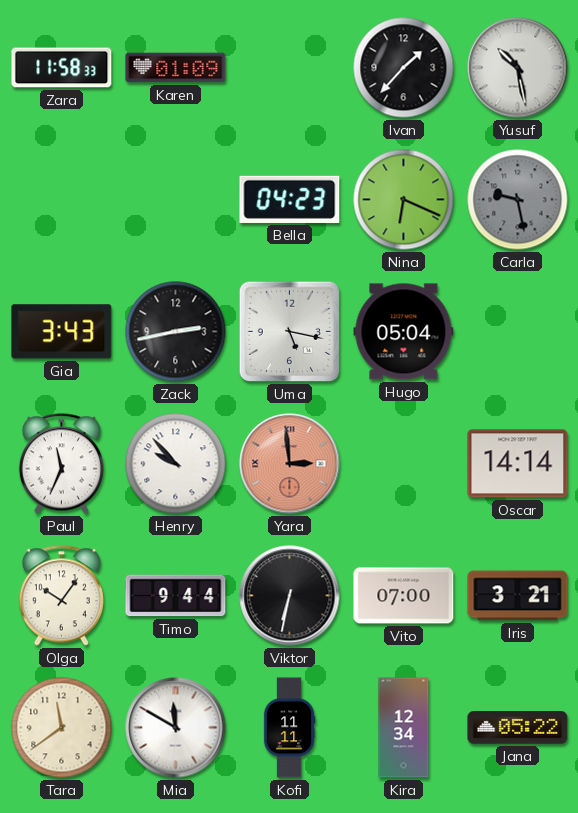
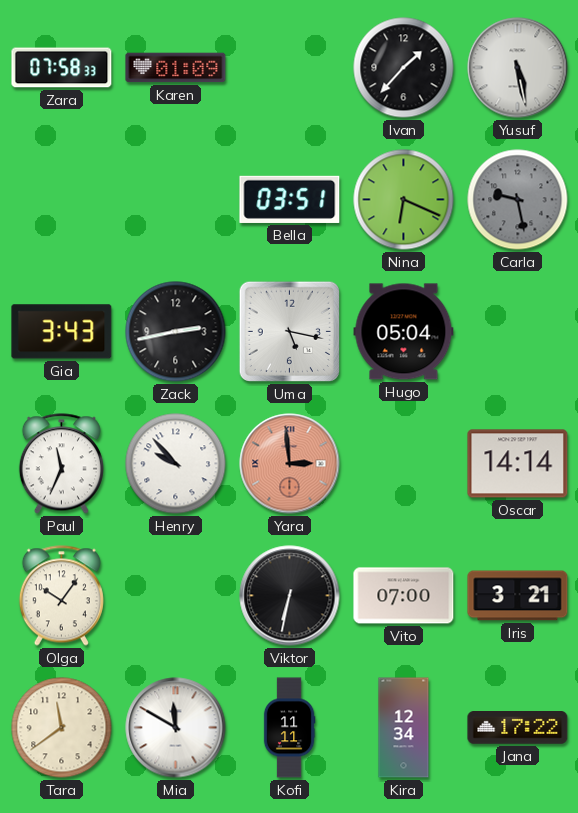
Zara: 11:58 -> 07:58 (62, 68)
Yusuf: 10:28 -> 5:28 (518, 68)
Bella: 04:23 -> 03:51 (290, 199)
Timo: 9:44 -> none (176, 596)
Jana: 05:22 -> 17:22 (518, 728)
